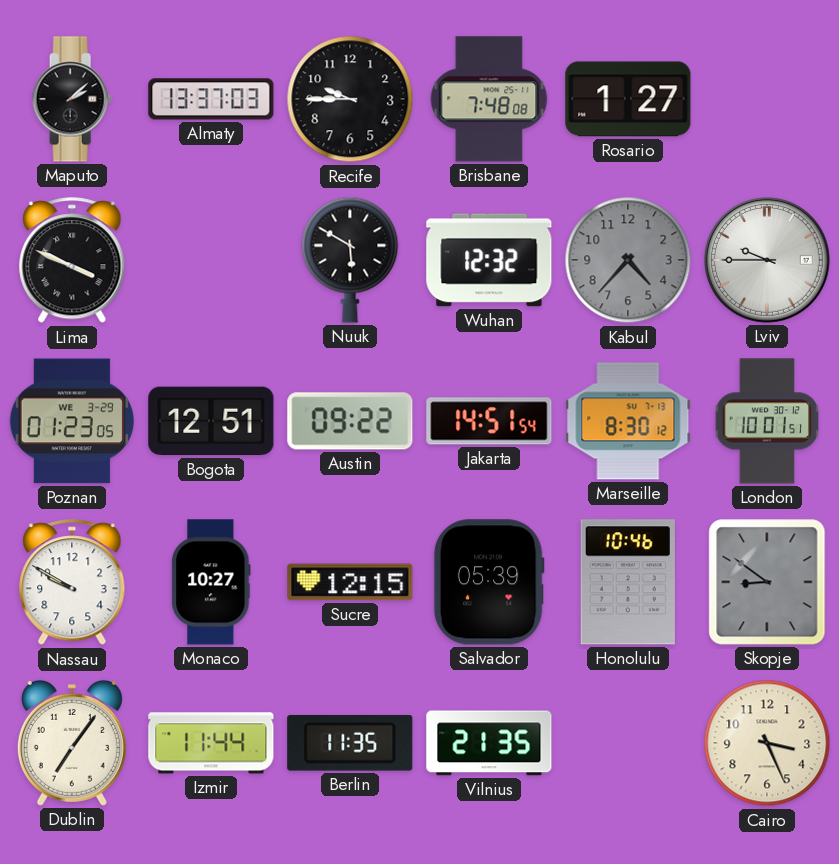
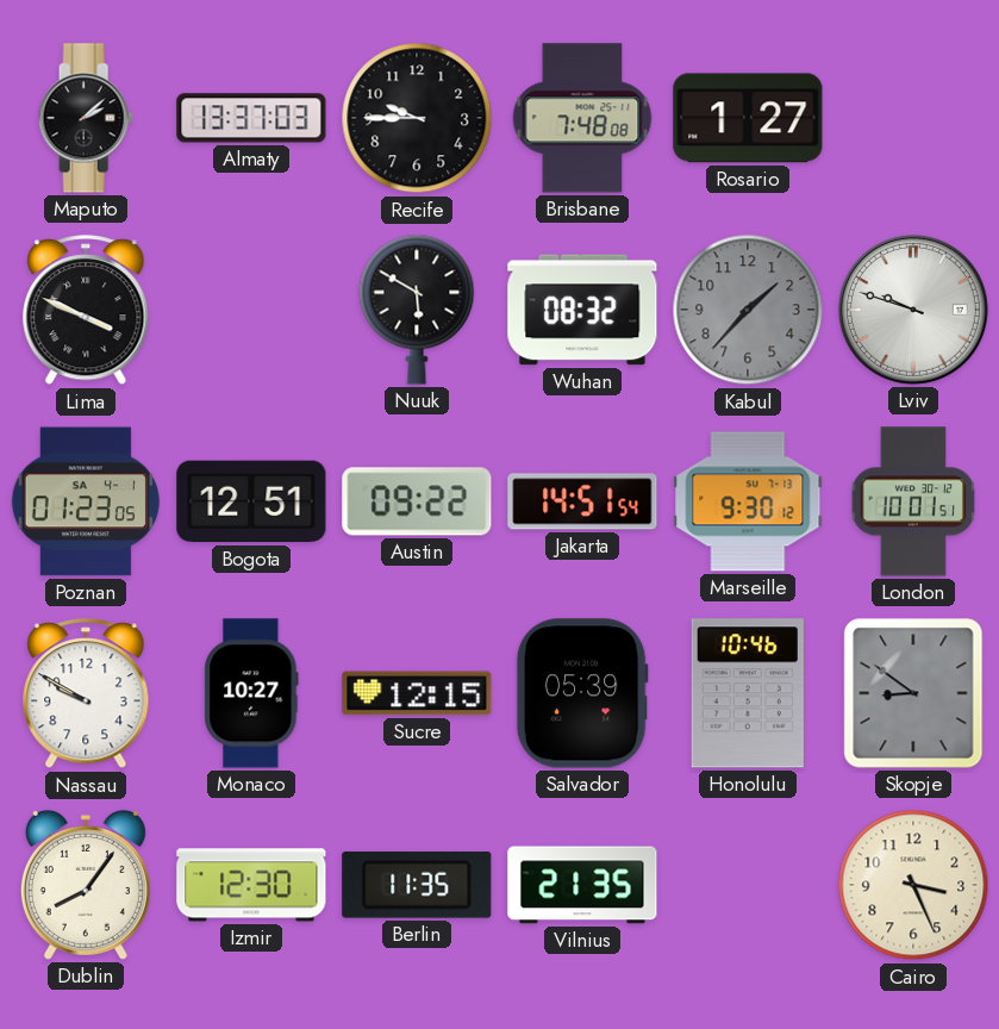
Wuhan: 12:32 -> 08:32 (582, 310)
Kabul: 4:37 -> 1:37 (748, 310)
Lviv: 9:45 -> 9:48 (913, 310)
Poznan date: WE 3-29 -> SA 4-1 (86, 501)
Marseille: 8:30 -> 9:30 (748, 501)
Dublin: 7:06 -> 8:06 (86, 885)
Izmir: 11:44 -> 12:30 (251, 885)
